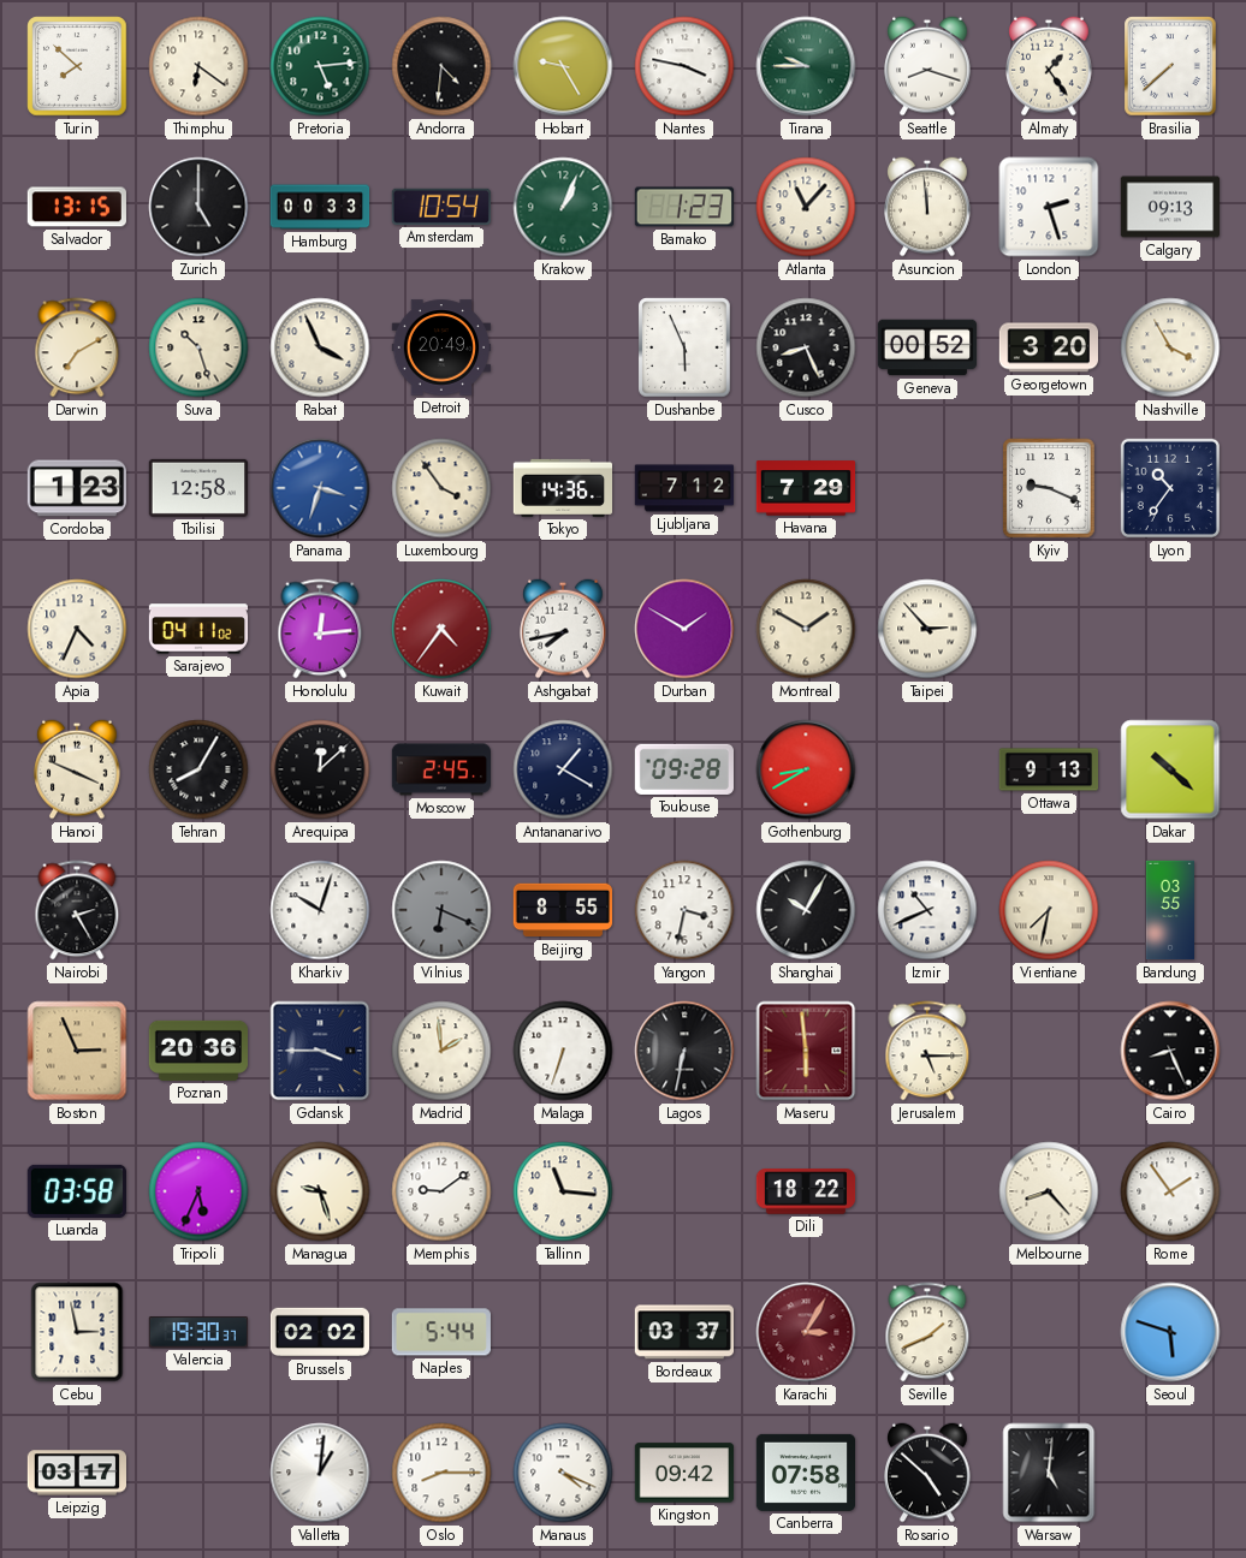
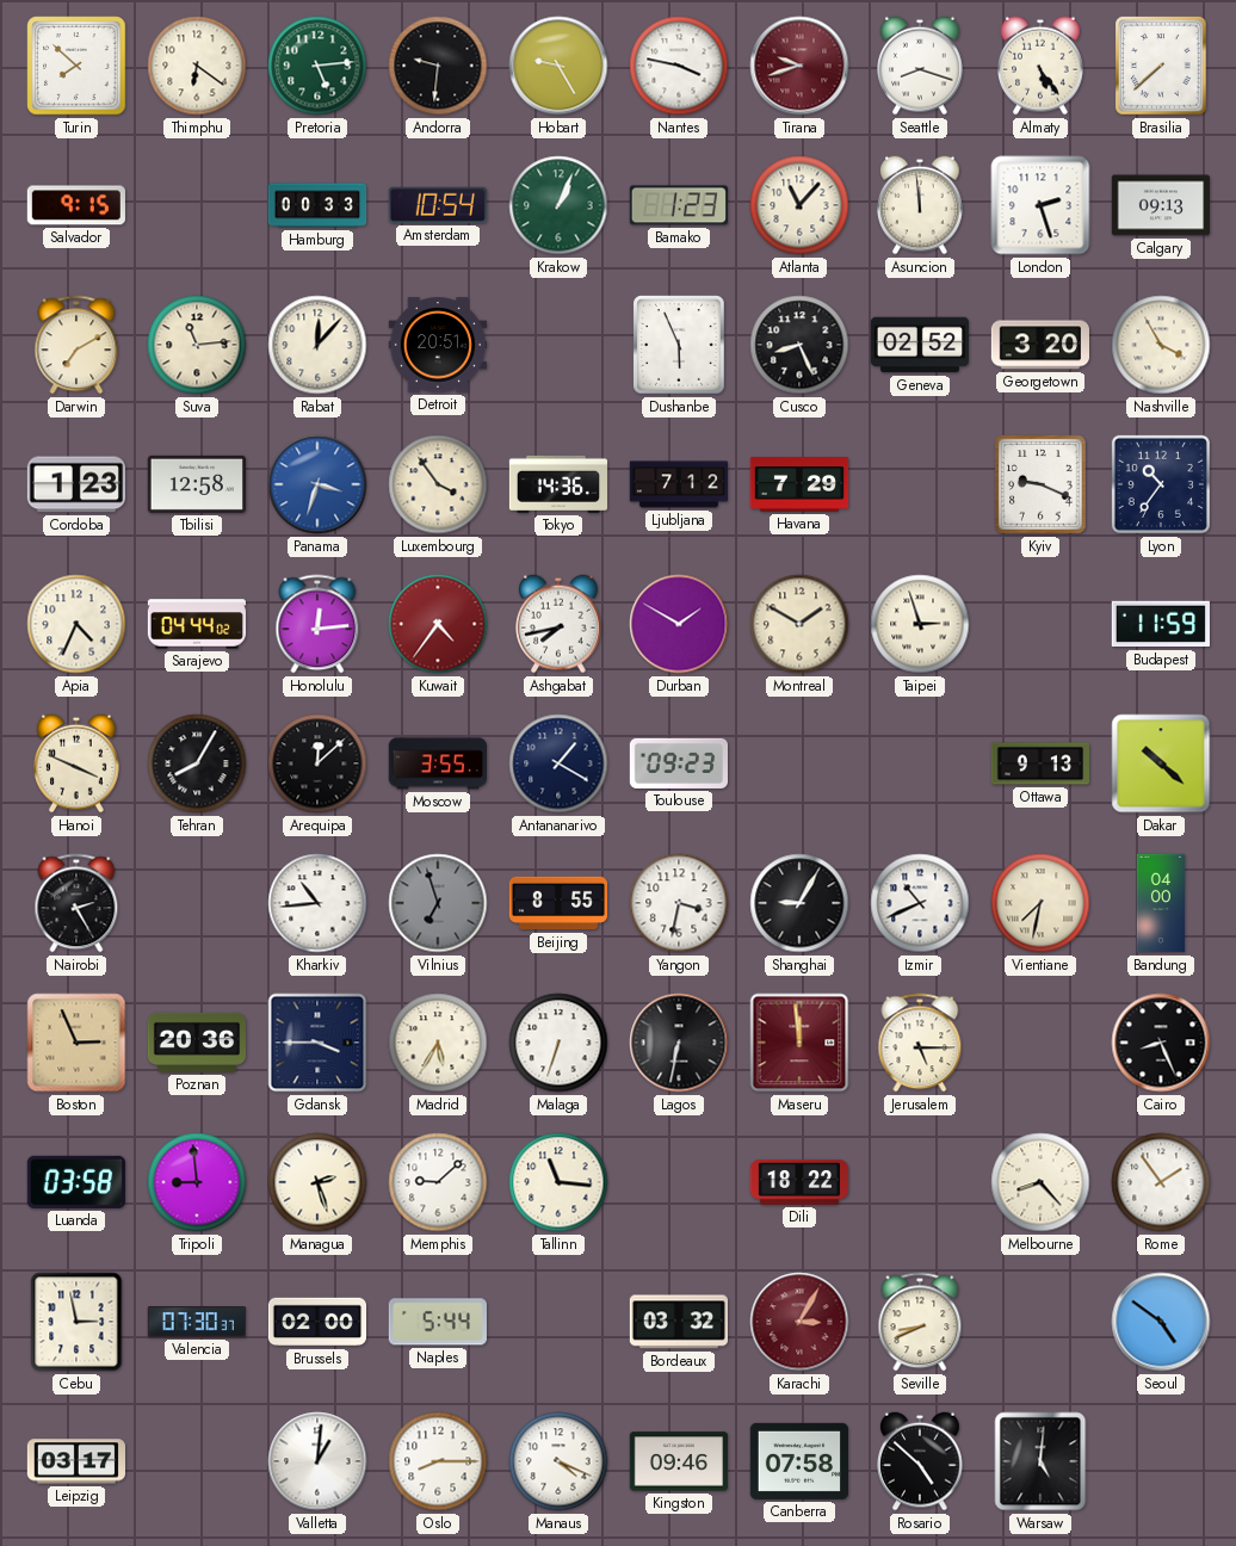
Andorra: 4:31 -> 9:31 (438, 66)
Tirana: 9:45 -> 9:42 (799, 66)
Tirana dial: green -> burgundy (799, 66)
Almaty: 1:24 -> 5:24 (1040, 66)
Salvador: 13:15 -> 9:15 (76, 205)
Zurich: 5:00 -> none (198, 207)
Suva: 10:27 -> 11:14 (197, 345)
Rabat: 3:56 -> 12:07 (317, 345)
Detroit: 20:49 -> 20:51 (437, 345)
Geneva: 00:52 -> 02:52 (919, 345)
Sarajevo: 04:11 -> 04:44 (197, 624)
Taipei: 2:53 -> 2:57 (920, 624)
Budapest: none -> 11:59 (1161, 624)
Moscow: 2:45 -> 3:55 (438, 763)
Toulouse: 09:28 -> 09:23 (678, 763)
Gothenburg: 8:40 -> none (806, 769)
Kharkiv: 10:03 -> 10:44 (317, 903)
Vilnius: 6:19 -> 6:57 (438, 903)
Shanghai: 10:05 -> 9:05 (799, 903)
Bandung: 03:55 -> 04:00 (1161, 903)
Madrid: 1:59 -> 5:35 (438, 1043)
Maseru: 5:59 -> 11:59 (799, 1043)
Tripoli: 5:34 -> 8:59 (197, 1182)
Managua: 9:27 -> 2:27 (317, 1182)
Memphis: 9:09 -> 9:08 (438, 1182)
Valencia: 19:30 -> 07:30 (196, 1322)
Brussels: 02:02 -> 02:00 (316, 1322)
Bordeaux: 03:37 -> 03:32 (678, 1322)
Seville: 1:41 -> 8:41 (920, 1322)
Seoul: 5:48 -> 4:51 (1161, 1322)
Kingston: 09:42 -> 09:46 (678, 1461)
